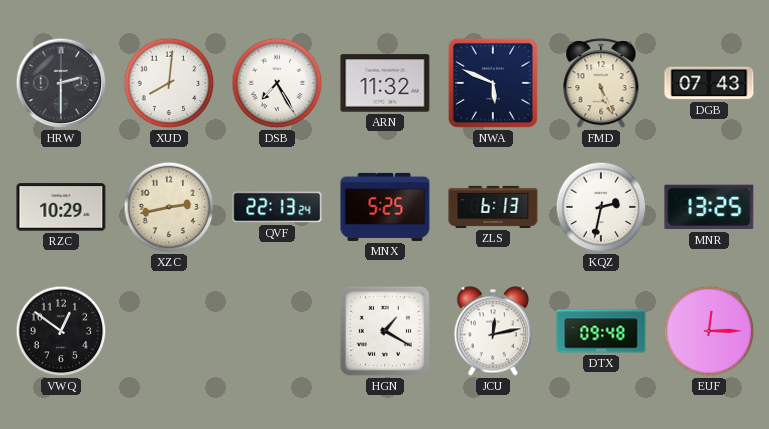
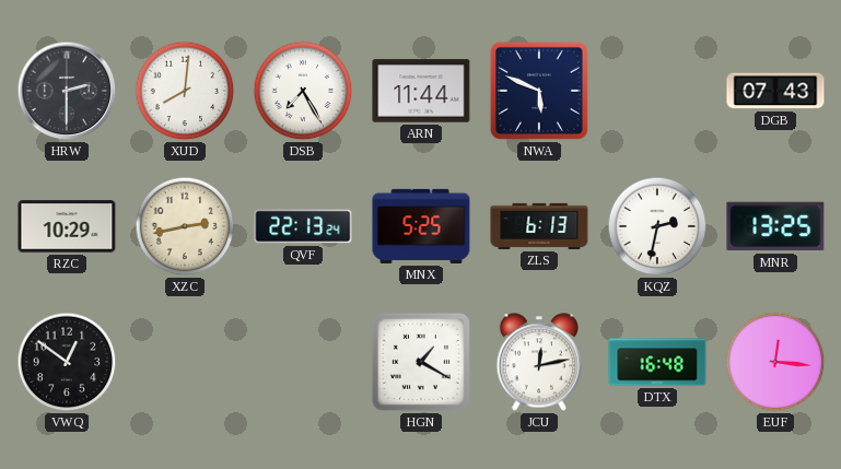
ARN: 11:32 -> 11:44 (421, 91)
FMD: 5:26 -> none (601, 84)
DTX: 09:48 -> 16:48 (657, 362)
EUF: 12:15 -> 12:16 (775, 362)
